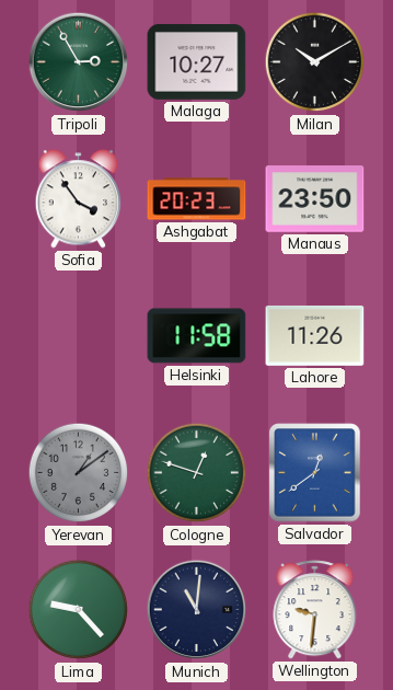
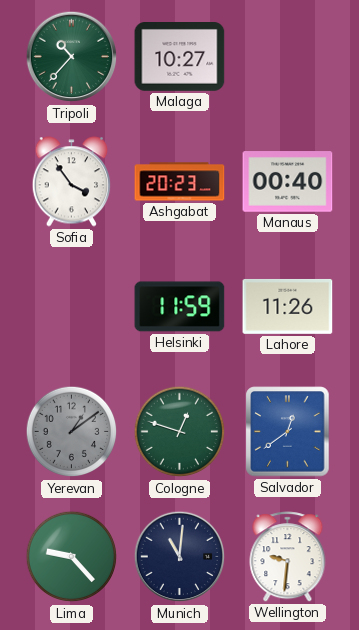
Tripoli: 2:55 -> 10:37 (72, 57)
Milan: 10:10 -> none (315, 62)
Manaus: 23:50 -> 00:40 (288, 182)
Helsinki: 11:58 -> 11:59 (180, 307)
